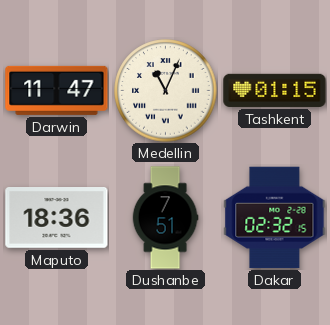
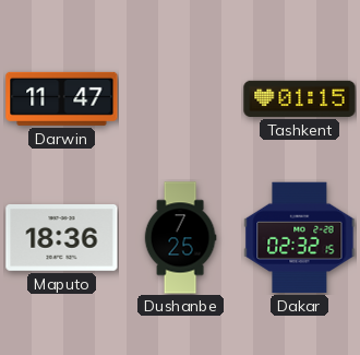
Medellin: 11:04 -> none (166, 91)
Dushanbe: 7:51 -> 7:25 (180, 238)
